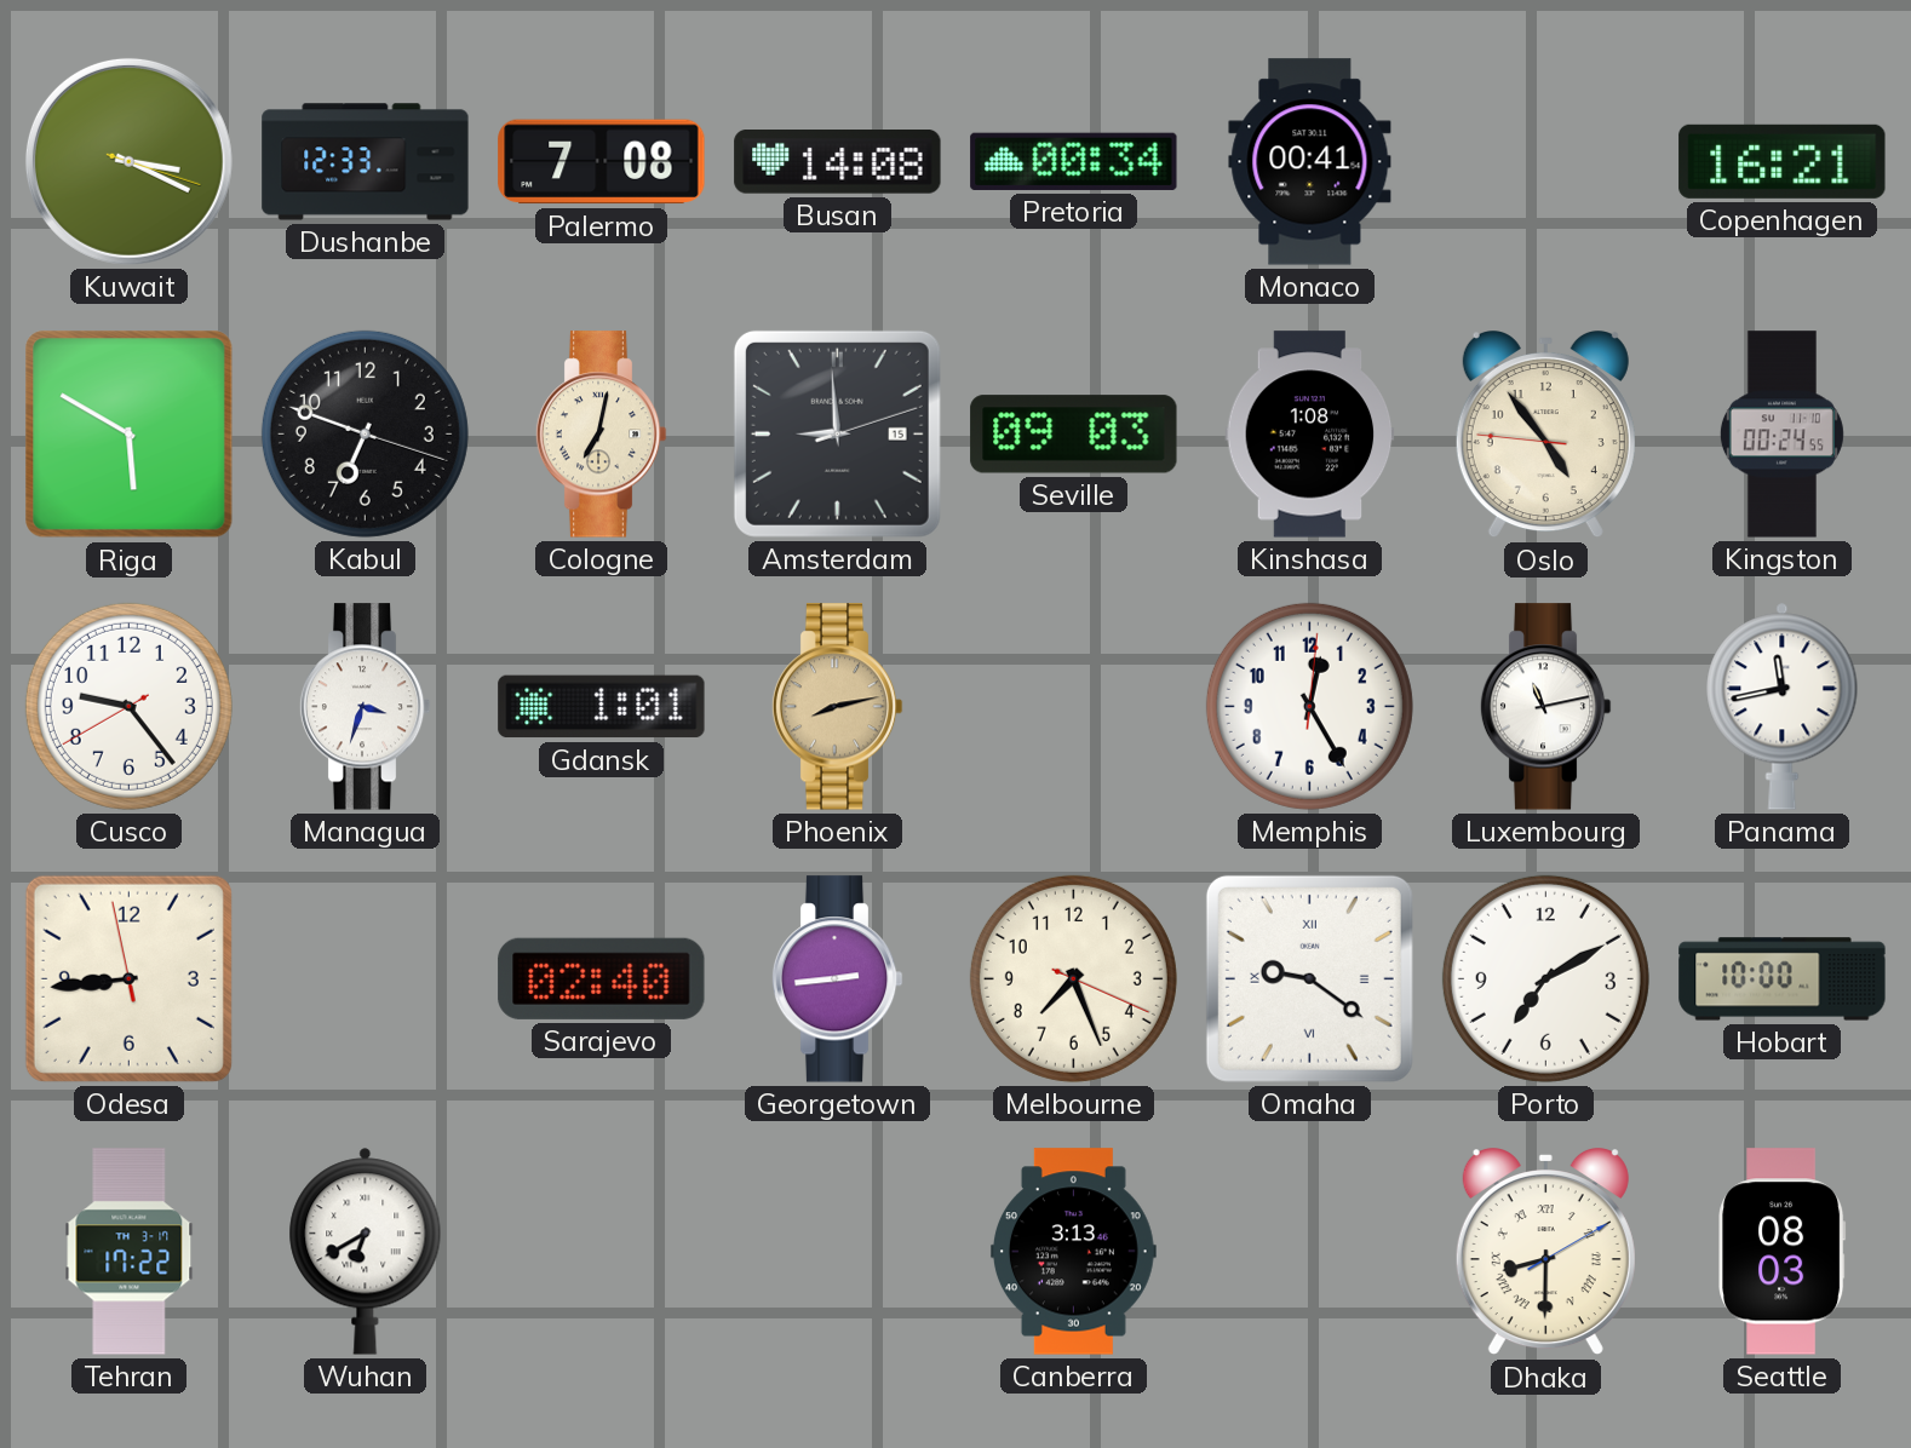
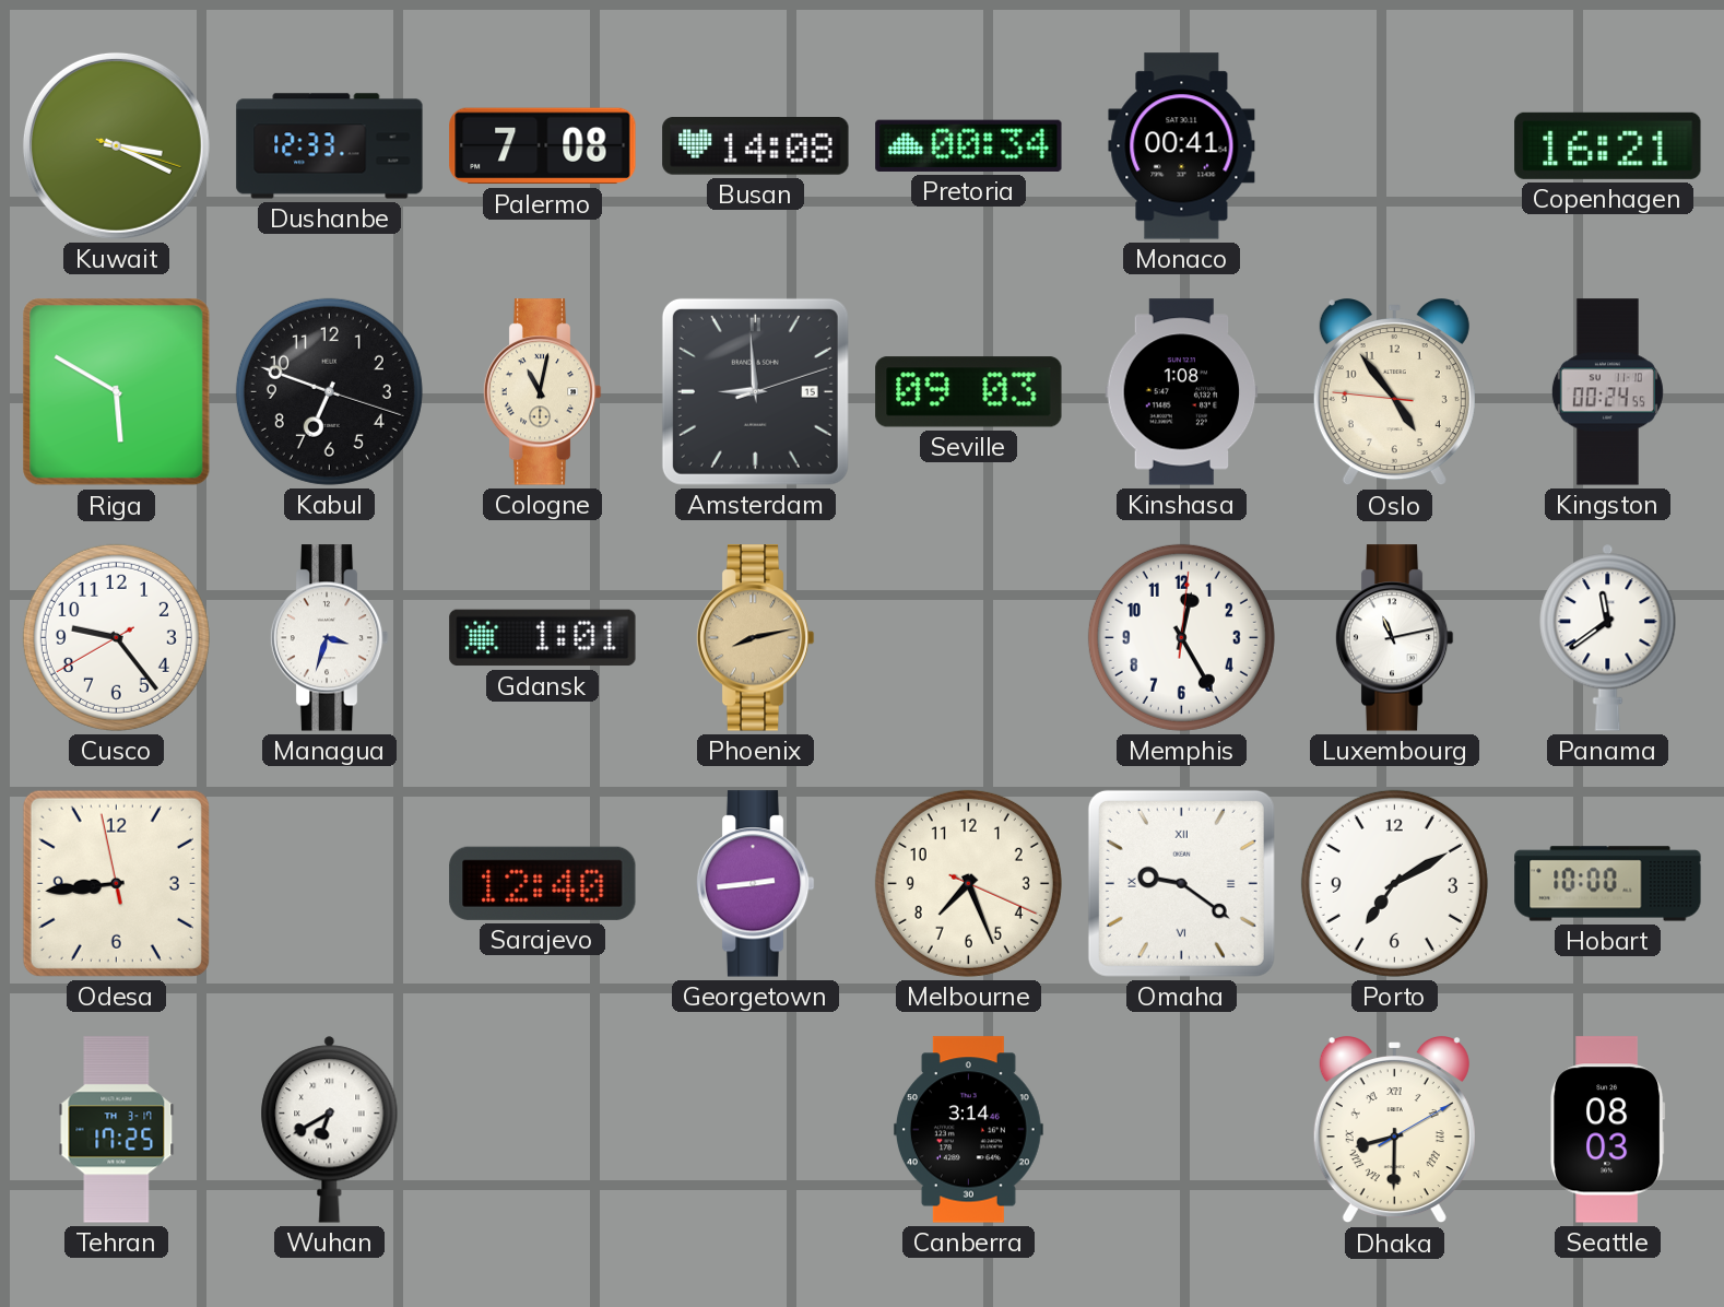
Cologne: 7:02 -> 11:02 (542, 392)
Panama: 11:43 -> 11:39 (1608, 638)
Sarajevo: 02:40 -> 12:40 (543, 883)
Tehran: 17:22 -> 17:25 (117, 1130)
Canberra: 3:13 -> 3:14 (968, 1130)
